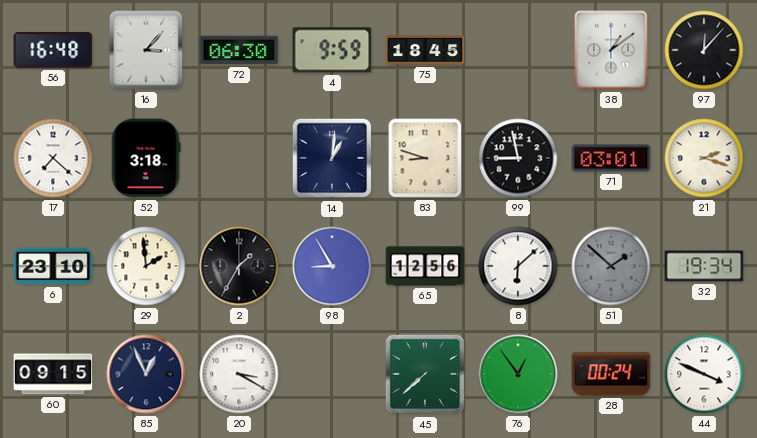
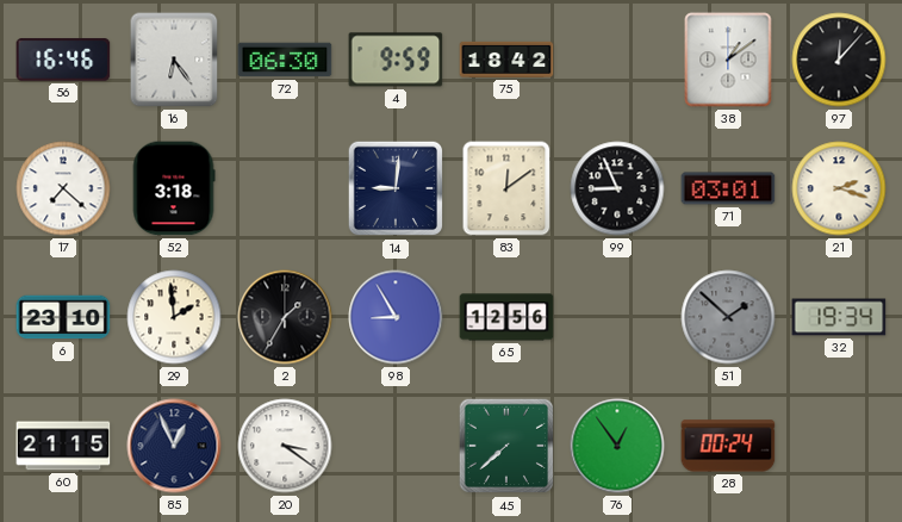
56: 16:48 -> 16:46 (63, 60)
16: 3:07 -> 6:24 (174, 60)
75: 18:45 -> 18:42 (506, 60)
14: 1:01 -> 9:01 (396, 188)
83: 8:48 -> 12:09 (506, 188)
99: 8:58 -> 8:56 (617, 188)
8: 6:08 -> none (518, 266)
60: 09:15 -> 21:15 (63, 446)
20: 3:20 -> 3:21 (285, 446)
44: 3:49 -> none (704, 374)
